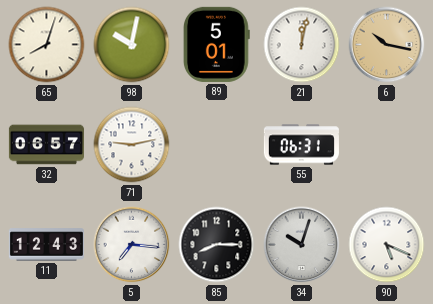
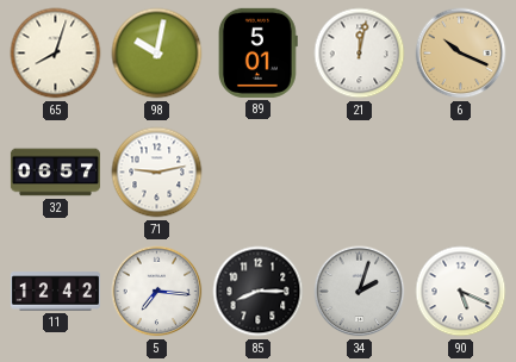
6: 10:17 -> 10:19 (461, 54)
55: 06:31 -> none (301, 145)
11: 12:43 -> 12:42 (55, 292)
34: 10:03 -> 2:03 (360, 292)
